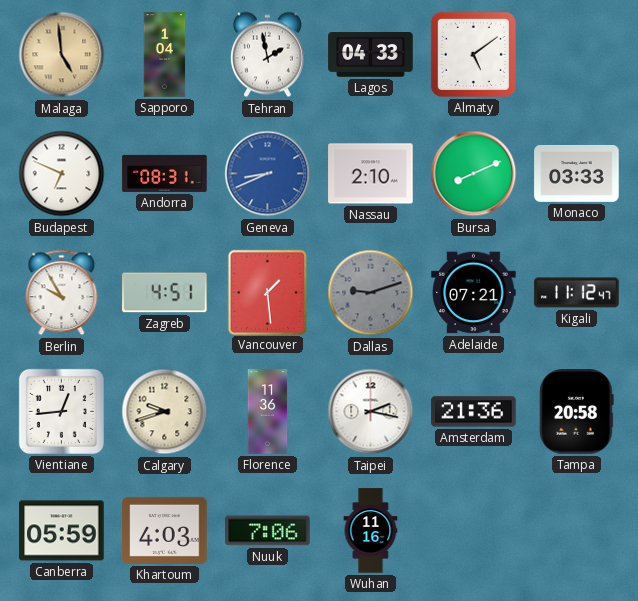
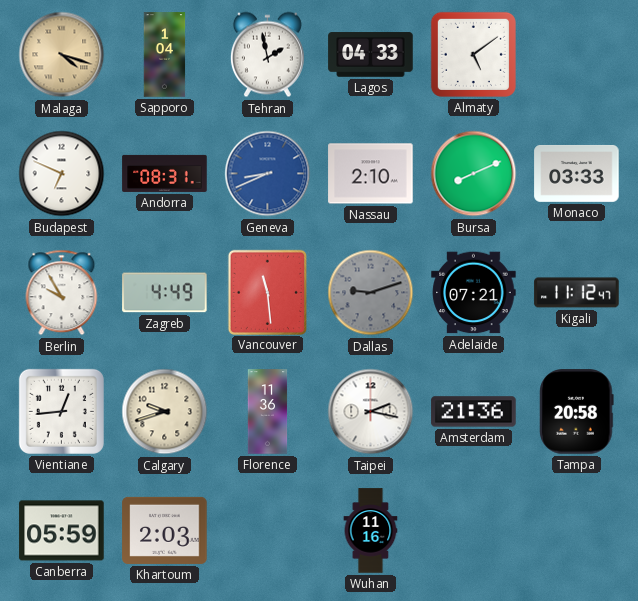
Malaga: 4:59 -> 4:18 (62, 55)
Zagreb: 4:51 -> 4:49 (165, 293)
Vancouver: 1:29 -> 11:29 (267, 292)
Khartoum: 4:03 -> 2:03 (165, 530)
Nuuk: 7:06 -> none (268, 531)
